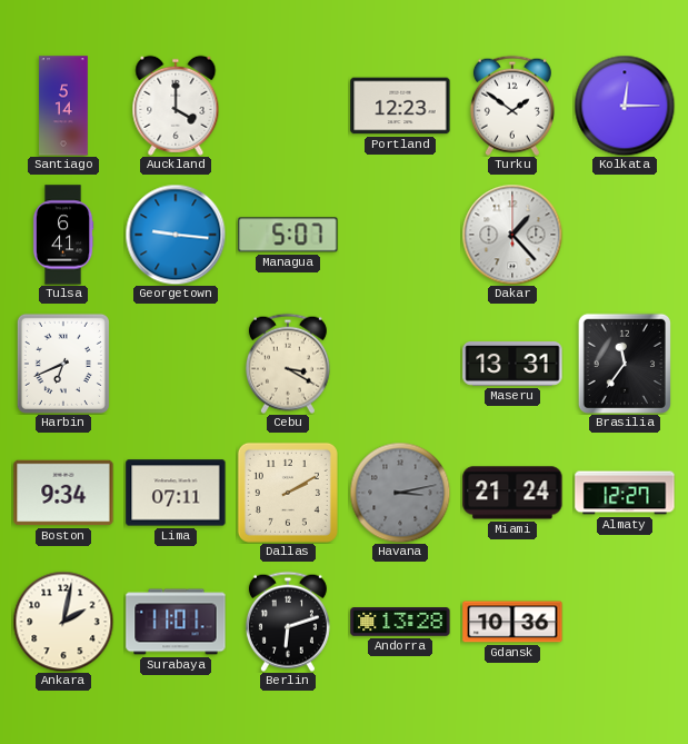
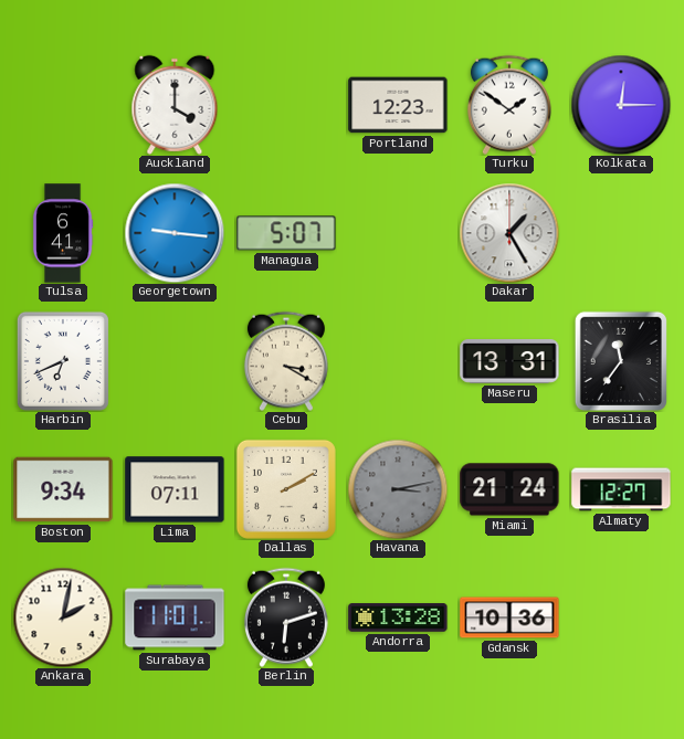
Santiago: 5:14 -> none (63, 106)
Dakar: 1:23 -> 1:25 (509, 233)
